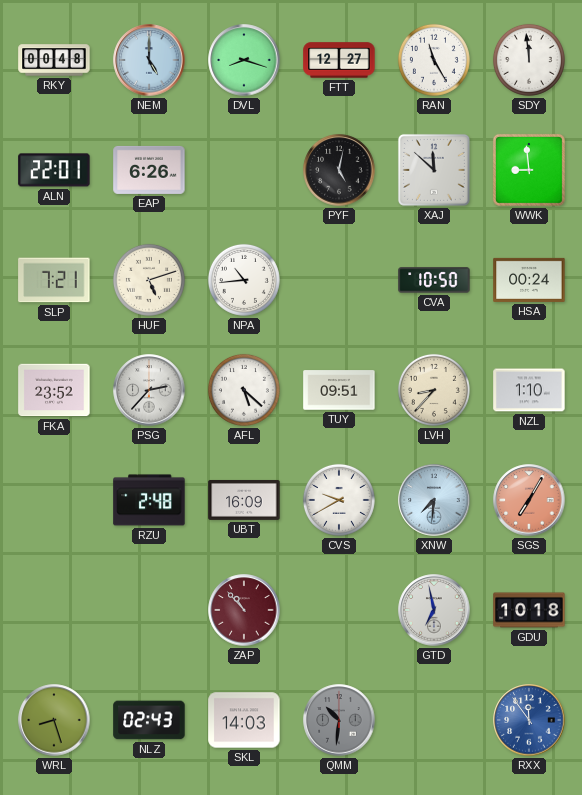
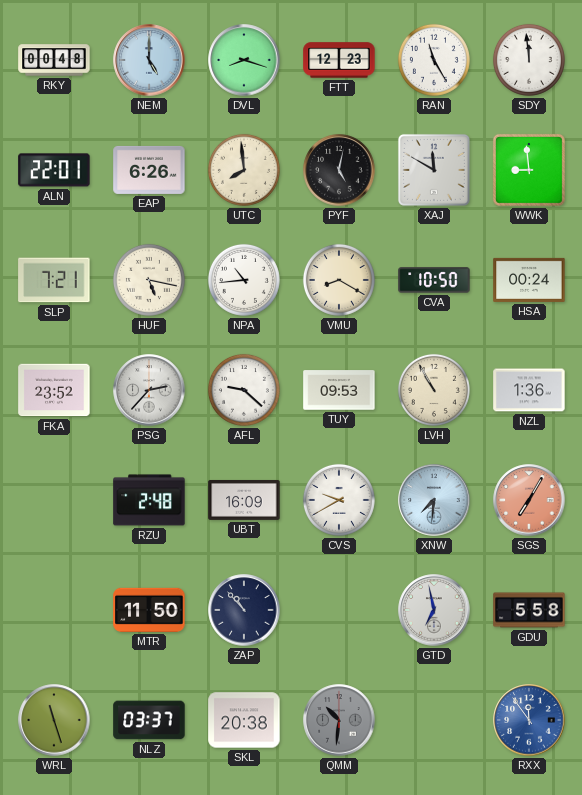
FTT: 12:27 -> 12:23 (339, 60)
UTC: none -> 7:59 (244, 170)
XAJ: 11:52 -> 11:50 (434, 170)
HUF: 5:12 -> 5:17 (149, 280)
VMU: none -> 8:20 (339, 280)
AFL: 5:22 -> 9:22 (244, 390)
TUY: 09:51 -> 09:53 (339, 390)
LVH: 8:37 -> 10:55 (434, 390)
NZL: 1:10 -> 1:36 (529, 390)
MTR: none -> 11:50 (149, 610)
ZAP dial: burgundy -> navy (244, 610)
GDU: 10:18 -> 5:58 (529, 610)
WRL: 8:27 -> 11:27 (54, 720)
NLZ: 02:43 -> 03:37 (149, 720)
SKL: 14:03 -> 20:38 (244, 720)
